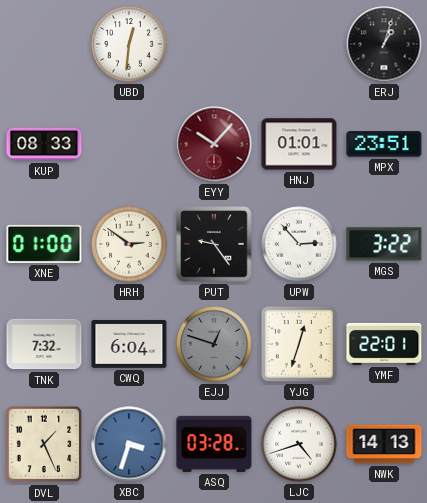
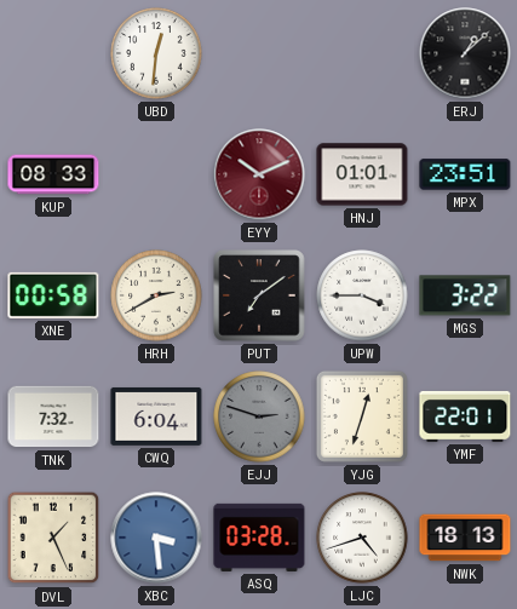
ERJ: 1:03 -> 1:08 (465, 53)
EYY: 10:07 -> 10:11 (259, 174)
XNE: 01:00 -> 00:58 (53, 295)
HRH: 2:51 -> 2:40 (156, 295)
PUT: 9:24 -> 7:09 (259, 295)
UPW: 2:53 -> 3:45 (362, 295)
EJJ: 12:48 -> 2:48 (259, 416)
XBC: 3:33 -> 3:29 (156, 538)
NWK: 14:13 -> 18:13 (465, 538)
